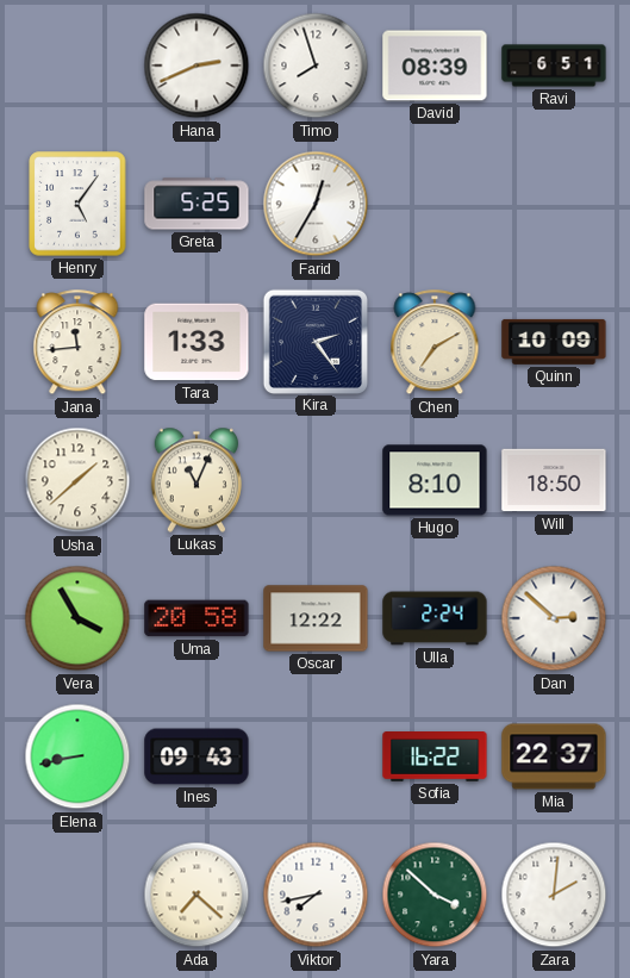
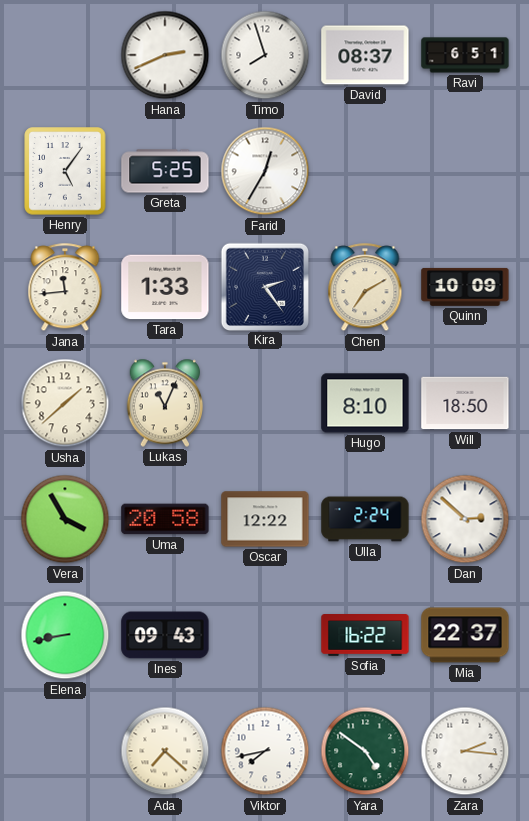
David: 08:39 -> 08:37 (365, 55)
Yara: 3:52 -> 4:51 (365, 751)
Zara: 2:01 -> 2:16 (465, 751)
